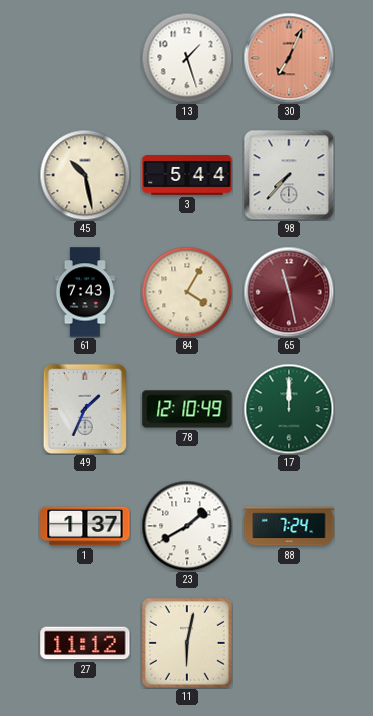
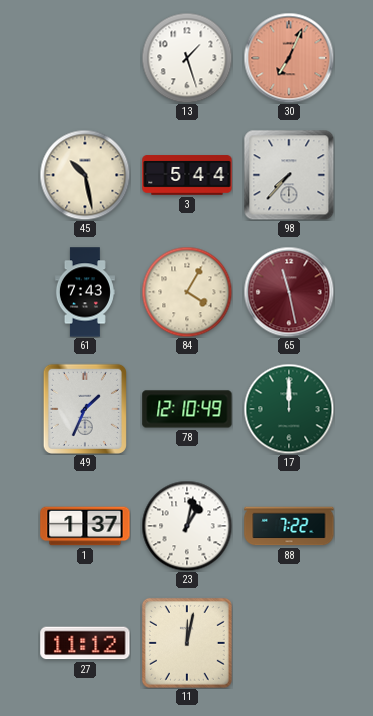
23: 1:40 -> 1:02 (187, 526)
88: 7:24 -> 7:22 (289, 526)
11: 6:02 -> 12:02 (187, 643)
